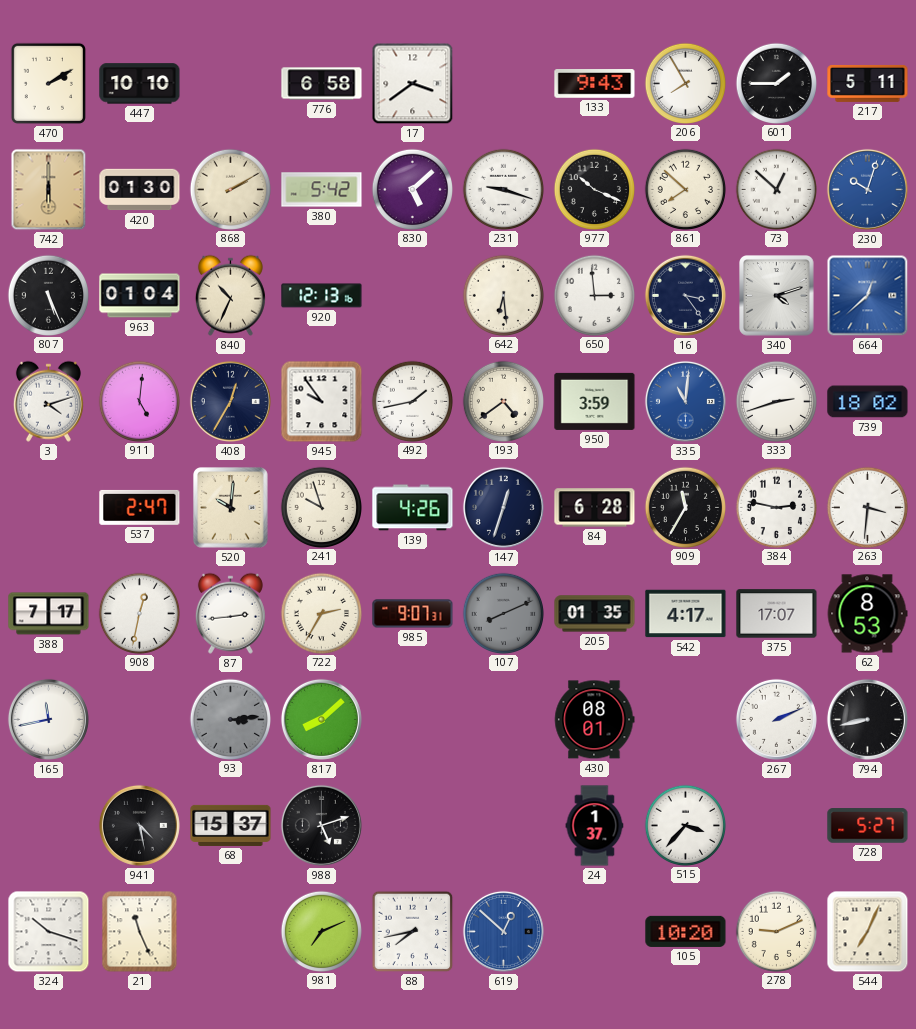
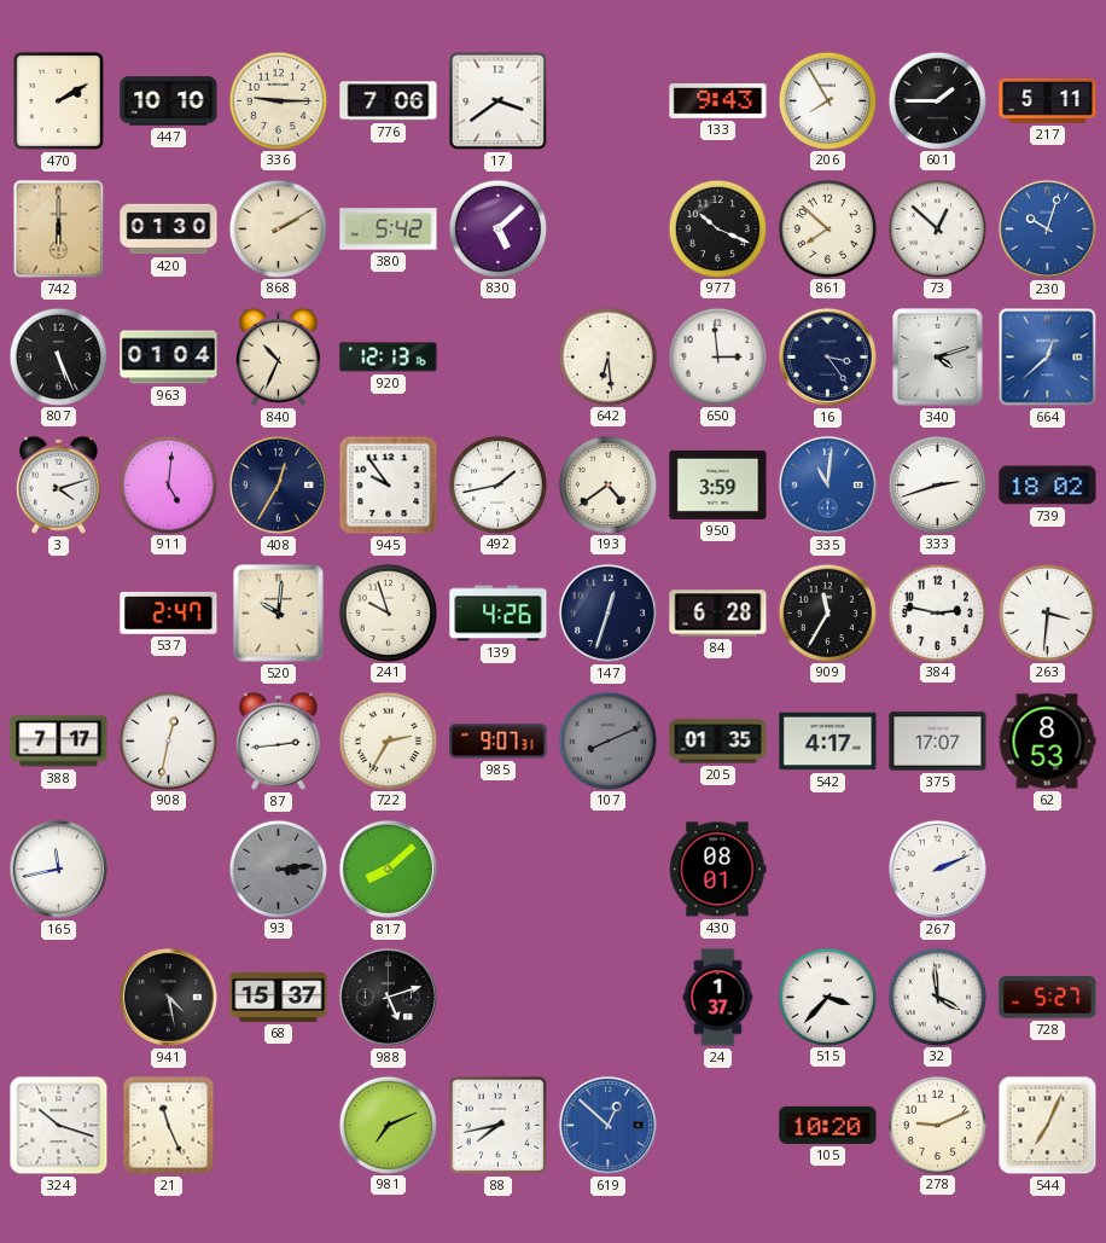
336: none -> 9:15 (278, 100)
776: 6:58 -> 7:06 (389, 101)
231: 9:18 -> none (503, 189)
794: 8:43 -> none (867, 719)
32: none -> 3:59 (937, 997)
